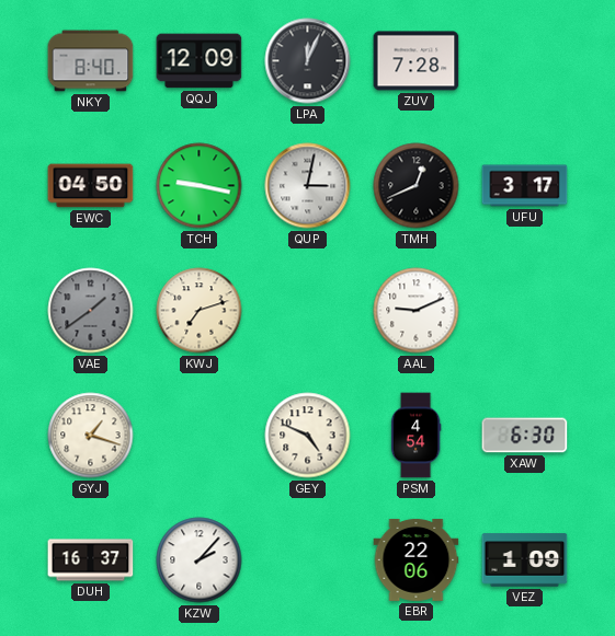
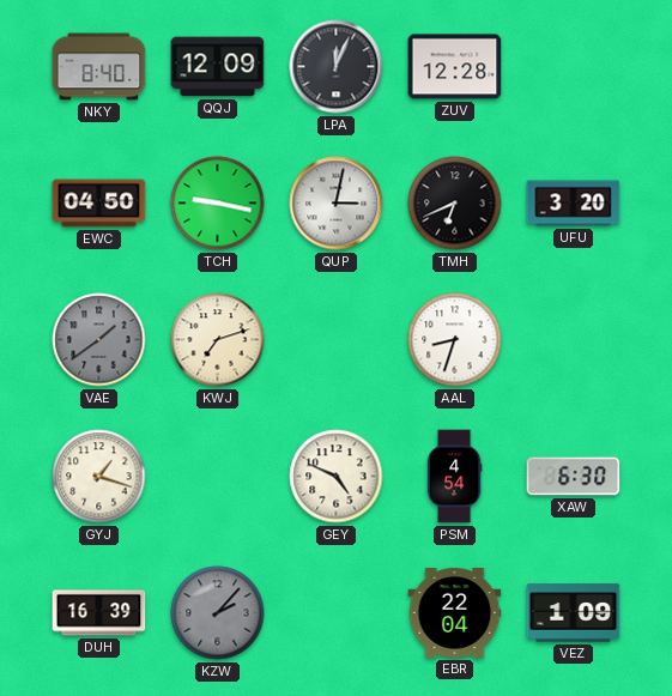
ZUV: 7:28 -> 12:28 (455, 67)
TMH: 12:41 -> 6:41 (455, 204)
UFU: 3:17 -> 3:20 (574, 204)
AAL: 9:11 -> 8:33 (455, 340)
DUH: 16:37 -> 16:39 (99, 613)
KZW dial: white -> grey (218, 613)
EBR: 22:06 -> 22:04 (455, 612)
